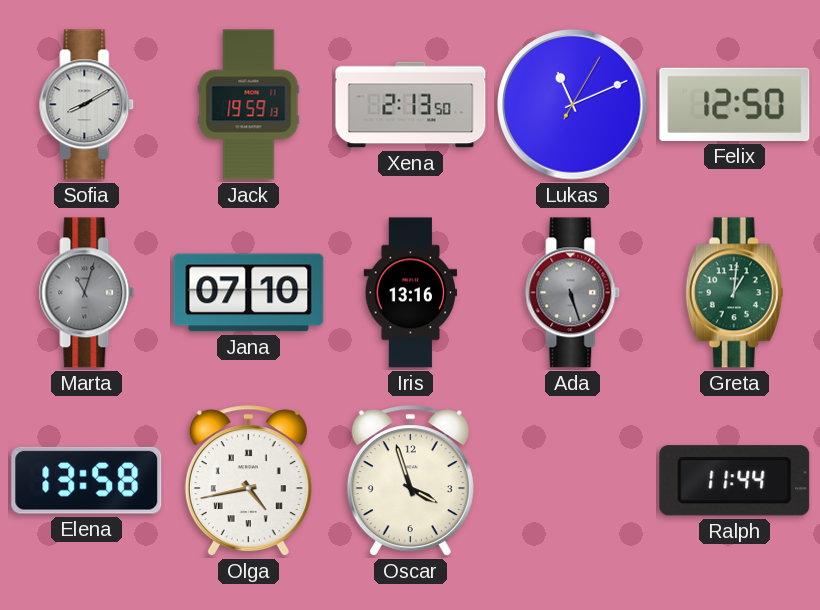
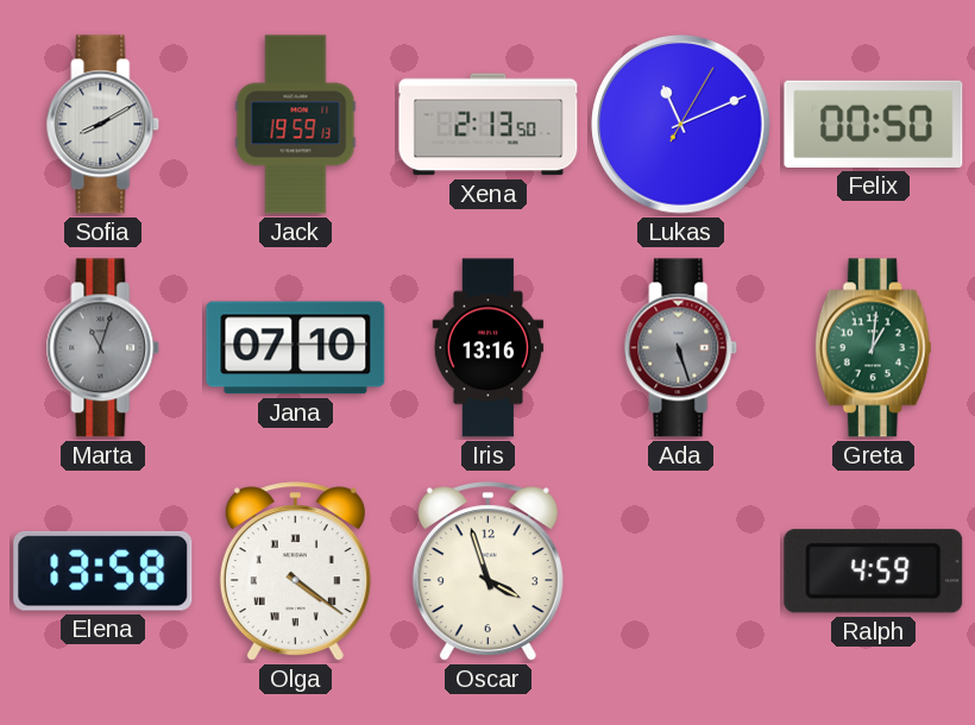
Felix: 12:50 -> 00:50 (874, 124)
Olga: 4:43 -> 4:21 (295, 572)
Ralph: 11:44 -> 4:59 (874, 572)
